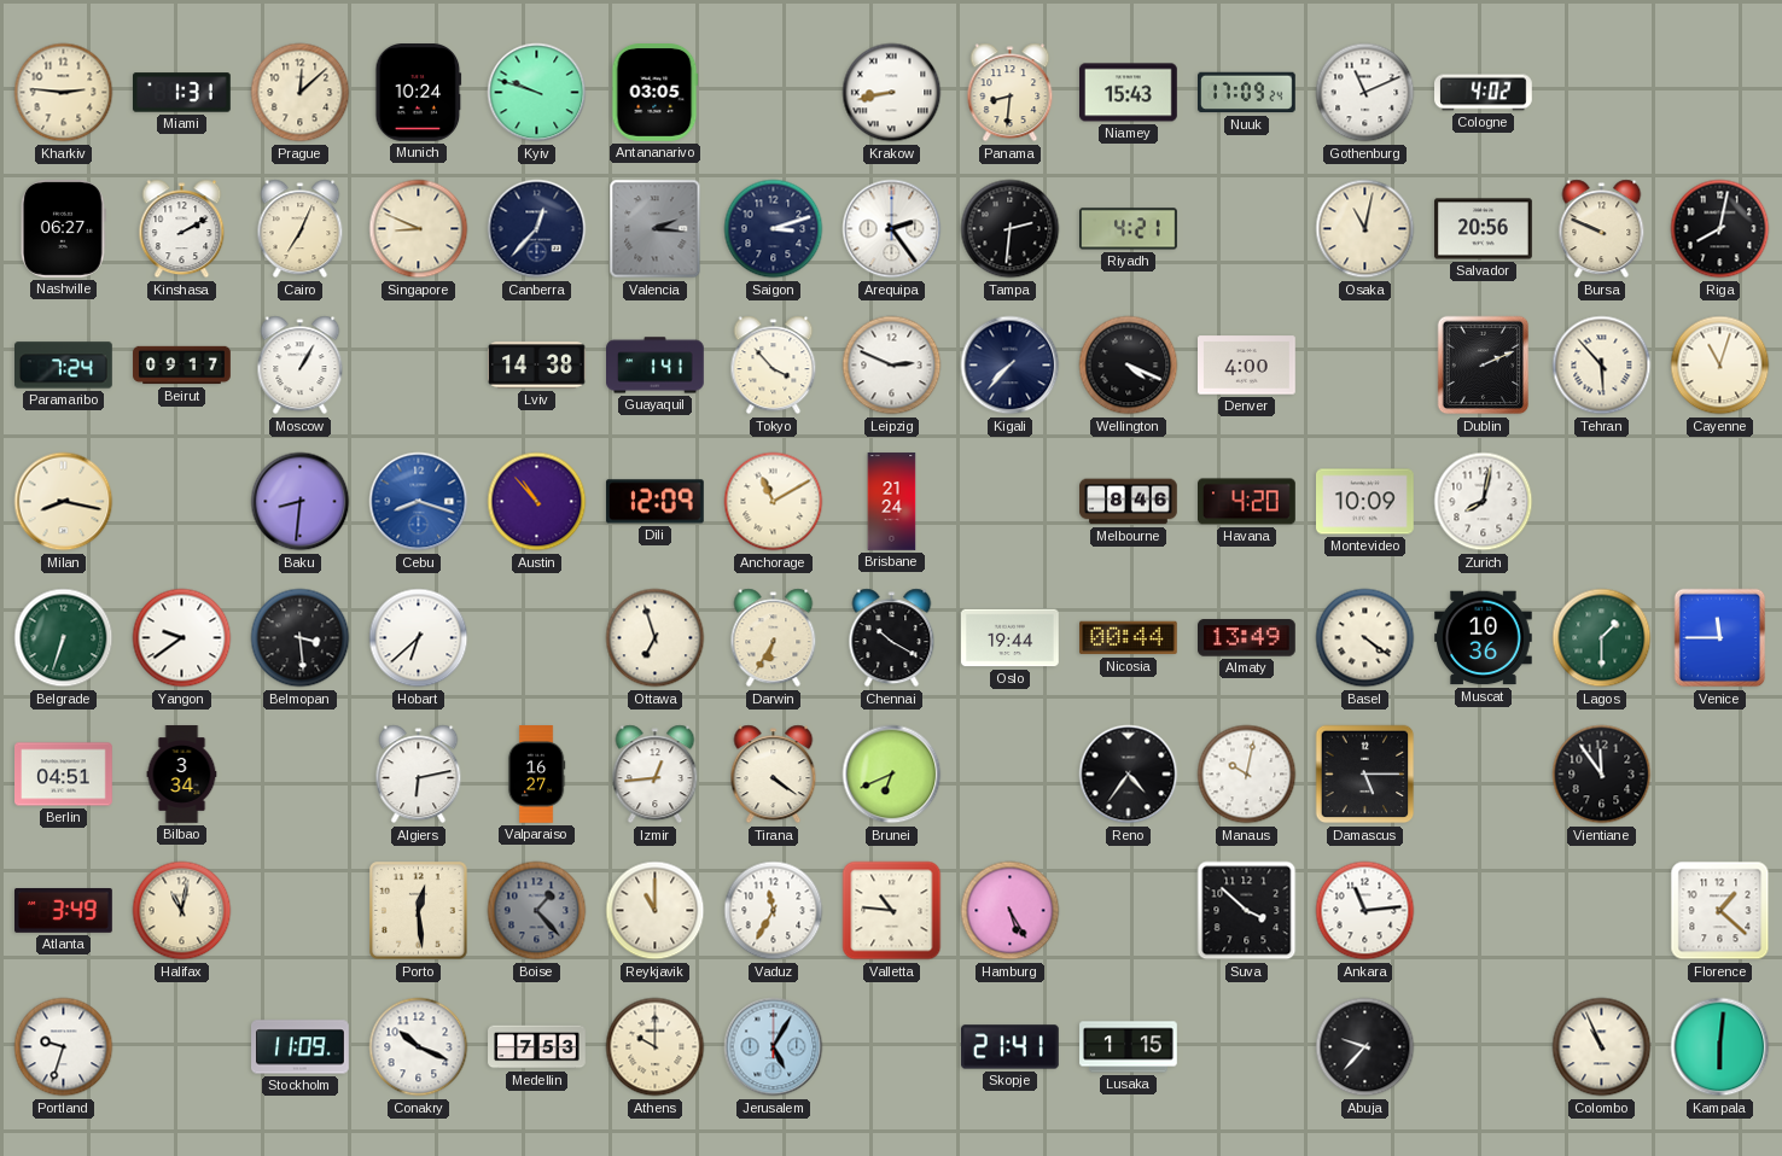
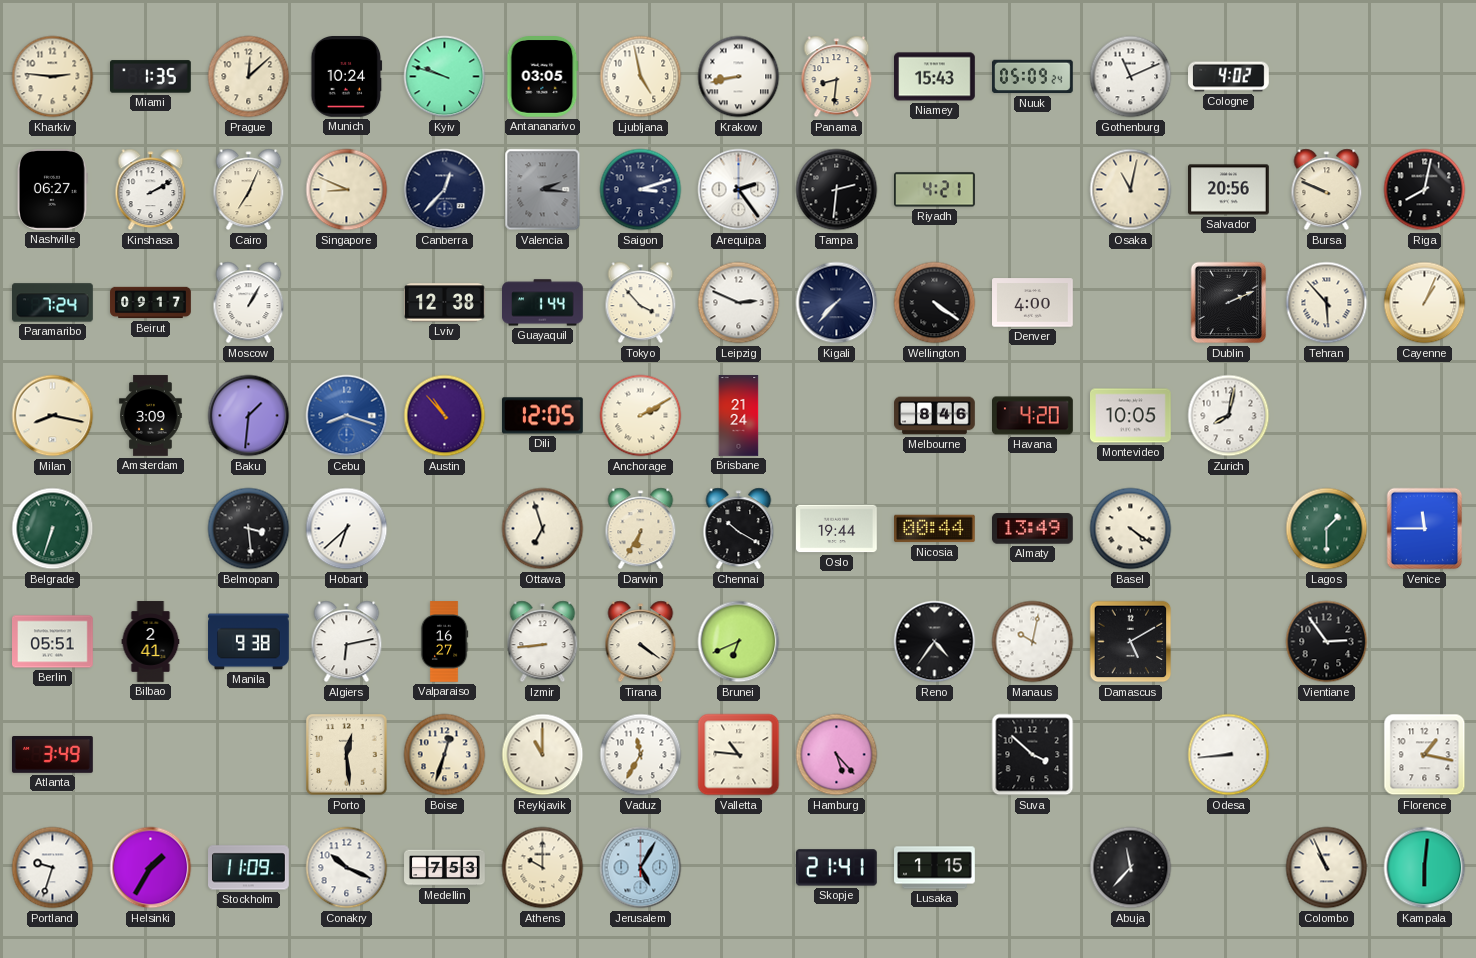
Miami: 1:31 -> 1:35 (151, 77)
Ljubljana: none -> 4:58 (641, 77)
Nuuk: 17:09 -> 05:09 (1033, 77)
Lviv: 14:38 -> 12:38 (445, 303)
Guayaquil: 1:41 -> 1:44 (543, 303)
Wellington: 4:19 -> 4:21 (935, 303)
Cayenne: 11:03 -> 1:04 (1425, 303)
Amsterdam: none -> 3:09 (151, 416)
Baku: 8:31 -> 1:31 (249, 416)
Dili: 12:09 -> 12:05 (542, 416)
Anchorage: 11:10 -> 2:10 (641, 416)
Montevideo: 10:09 -> 10:05 (1131, 416)
Yangon: 9:39 -> none (182, 638)
Muscat: 10:36 -> none (1484, 638)
Berlin: 04:51 -> 05:51 (53, 642)
Bilbao: 3:34 -> 2:41 (151, 642)
Manila: none -> 9:38 (249, 642)
Izmir: 12:44 -> 8:44 (543, 642)
Damascus: 5:15 -> 5:10 (1131, 642)
Vientiane: 11:54 -> 2:54 (1327, 642)
Halifax: 11:02 -> none (182, 911)
Boise: 1:23 -> 12:33 (445, 755)
Boise dial: grey -> cream (445, 755)
Hamburg: 5:25 -> 5:23 (837, 755)
Ankara: 11:14 -> none (1365, 911)
Odesa: none -> 8:44 (1229, 755)
Florence: 1:22 -> 1:17 (1425, 755)
Helsinki: none -> 1:35 (151, 868)
Abuja: 9:37 -> 11:37 (1131, 868)
